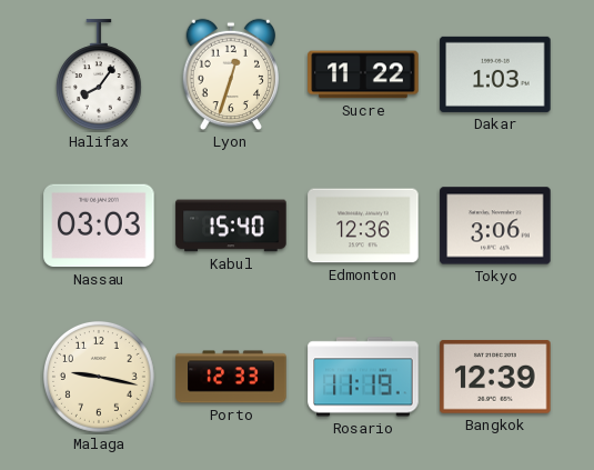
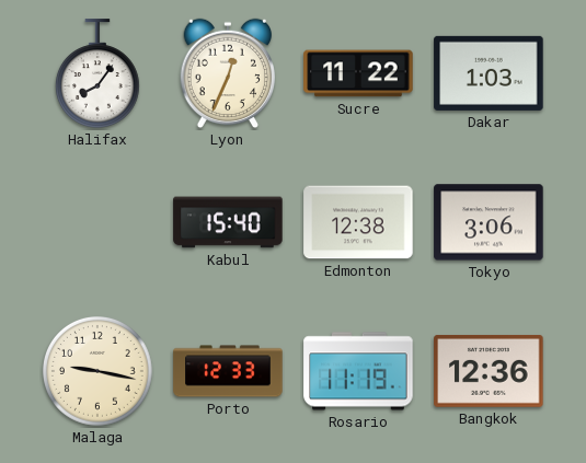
Lyon: 12:33 -> 12:34 (228, 73)
Nassau: 03:03 -> none (99, 226)
Edmonton: 12:36 -> 12:38 (358, 222)
Bangkok: 12:39 -> 12:36 (489, 371)
